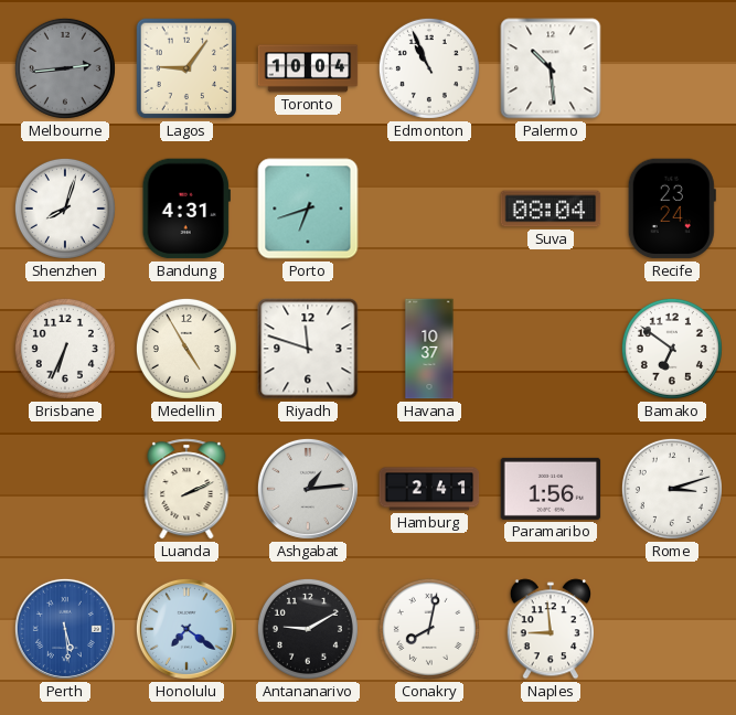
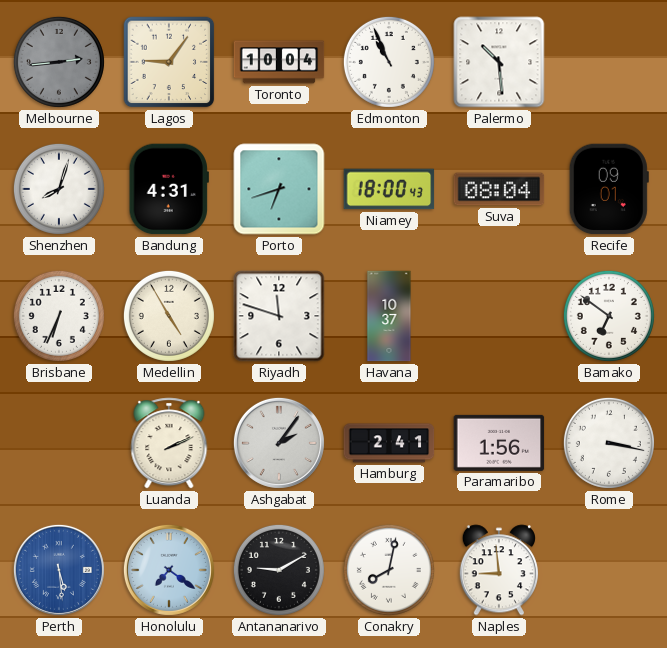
Niamey: none -> 18:00 (389, 189)
Recife: 23:24 -> 09:01 (609, 189)
Ashgabat: 1:14 -> 2:06 (279, 443)
Rome: 3:12 -> 3:17 (609, 443)
